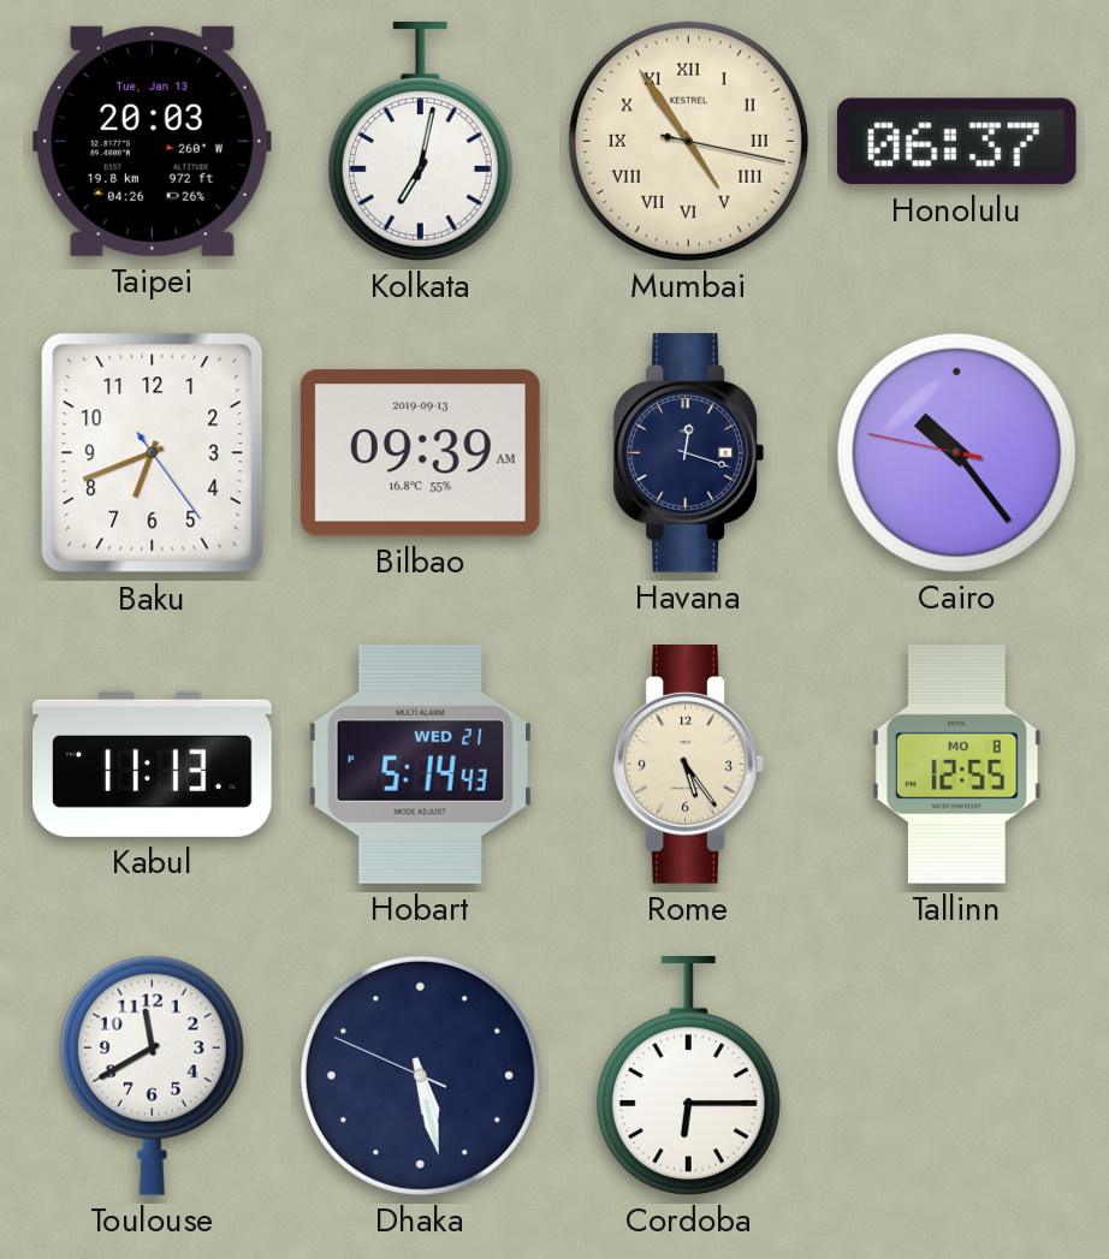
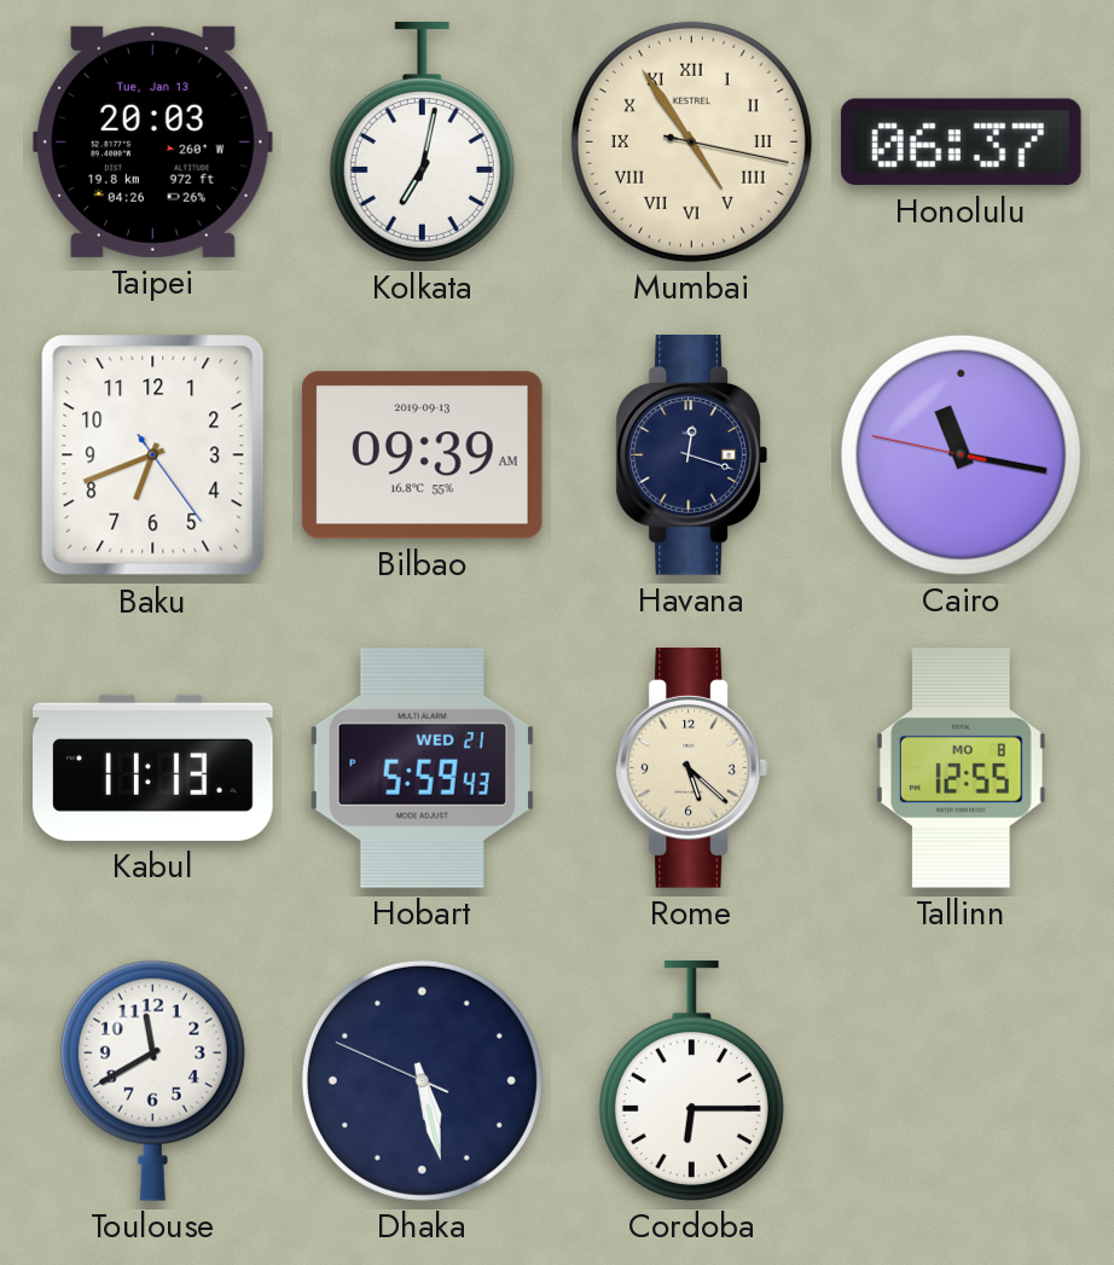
Cairo: 10:23 -> 11:16 (961, 454)
Hobart: 5:14 -> 5:59 (422, 767)
Rome: 5:24 -> 5:22 (691, 768)
